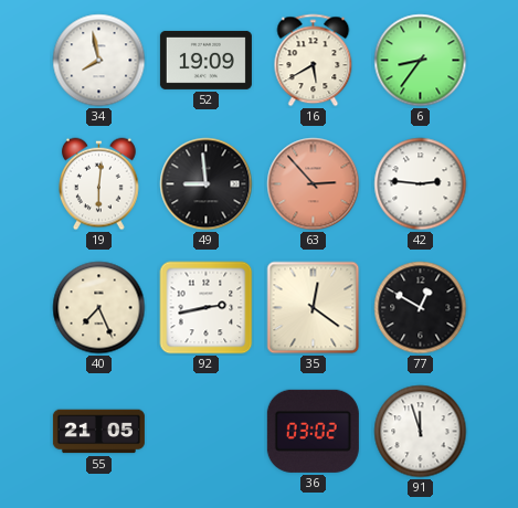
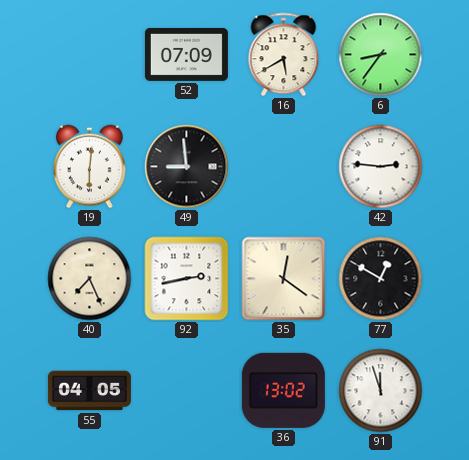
34: 7:58 -> none (99, 61)
52: 19:09 -> 07:09 (186, 54)
63: 2:53 -> none (314, 184)
55: 21:05 -> 04:05 (89, 391)
36: 03:02 -> 13:02 (283, 390)
